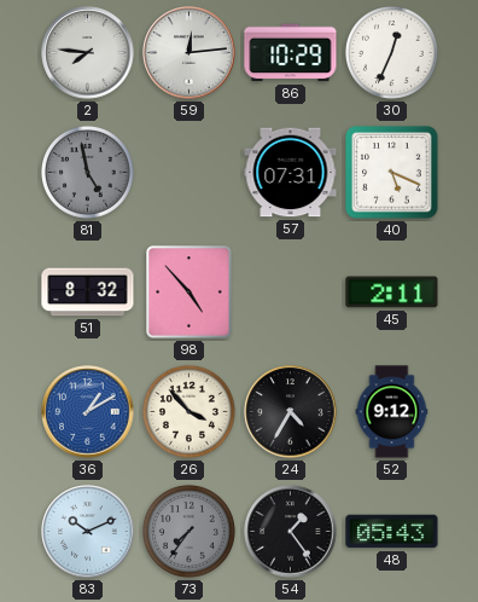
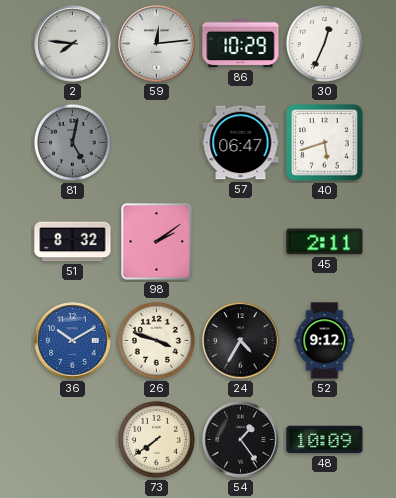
81: 4:58 -> 5:02 (72, 142)
57: 07:31 -> 06:47 (241, 143)
40: 5:19 -> 5:42 (325, 143)
98: 4:53 -> 2:09 (157, 242)
36: 1:10 -> 10:10 (73, 341)
26: 3:53 -> 3:48 (156, 340)
83: 10:11 -> none (88, 532)
73: 7:36 -> 7:39 (156, 439)
73 dial: grey -> cream (156, 439)
48: 05:43 -> 10:09 (325, 440)
